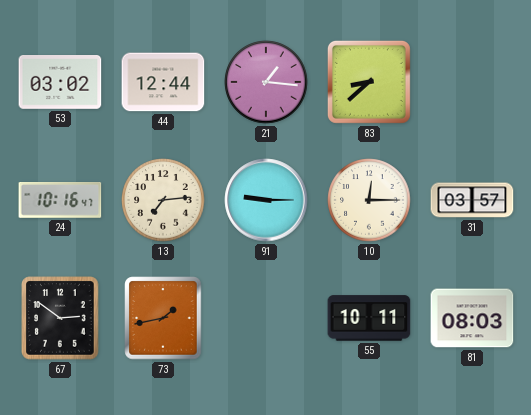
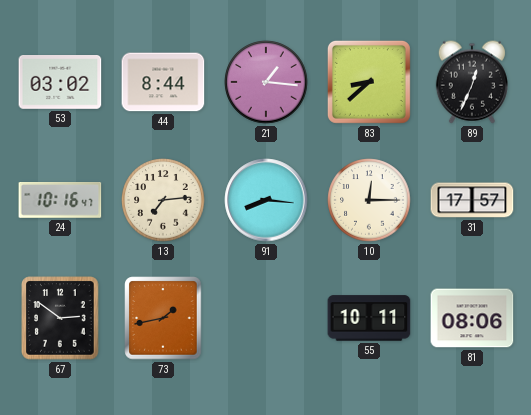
44: 12:44 -> 8:44 (163, 82)
89: none -> 12:34 (472, 82)
91: 9:15 -> 8:16 (266, 200)
31: 03:57 -> 17:57 (472, 200)
81: 08:03 -> 08:06 (472, 318)
